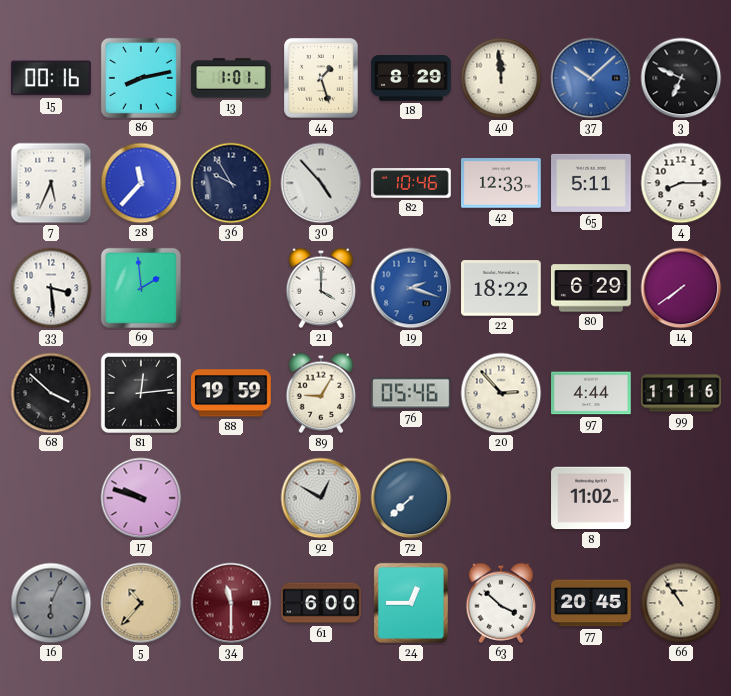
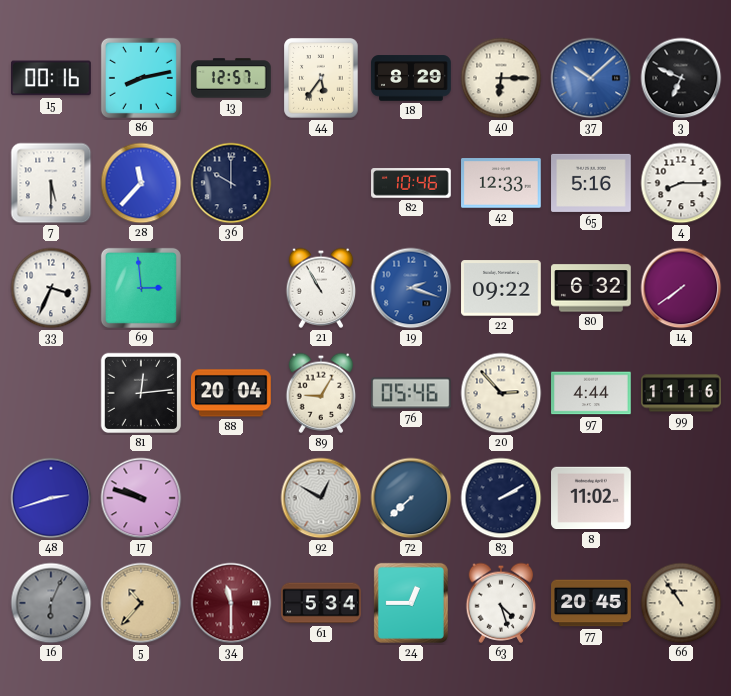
13: 1:01 -> 12:57 (231, 78)
44: 1:27 -> 5:36 (321, 78)
40: 11:59 -> 6:15 (501, 78)
7: 5:34 -> 5:30 (51, 183)
36: 9:55 -> 10:00 (231, 183)
30: 4:53 -> none (321, 183)
65: 5:11 -> 5:16 (591, 183)
33: 3:29 -> 3:34 (51, 288)
69: 1:59 -> 2:59 (141, 288)
21: 4:00 -> 10:55 (321, 288)
22: 18:22 -> 09:22 (501, 288)
80: 6:29 -> 6:32 (591, 288)
68: 3:52 -> none (51, 393)
88: 19:59 -> 20:04 (231, 393)
48: none -> 2:42 (51, 498)
83: none -> 2:10 (501, 498)
61: 6:00 -> 5:34 (321, 603)
63: 3:52 -> 4:27 (501, 603)
